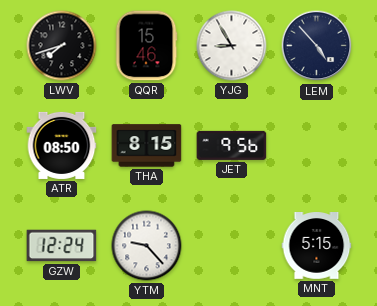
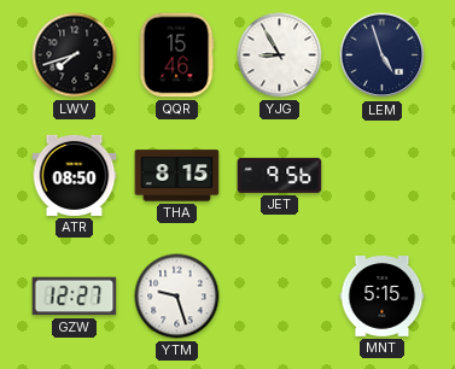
LEM: 4:53 -> 4:57 (383, 55)
GZW: 12:24 -> 12:27 (75, 297)
YTM: 9:23 -> 9:27 (177, 297)
